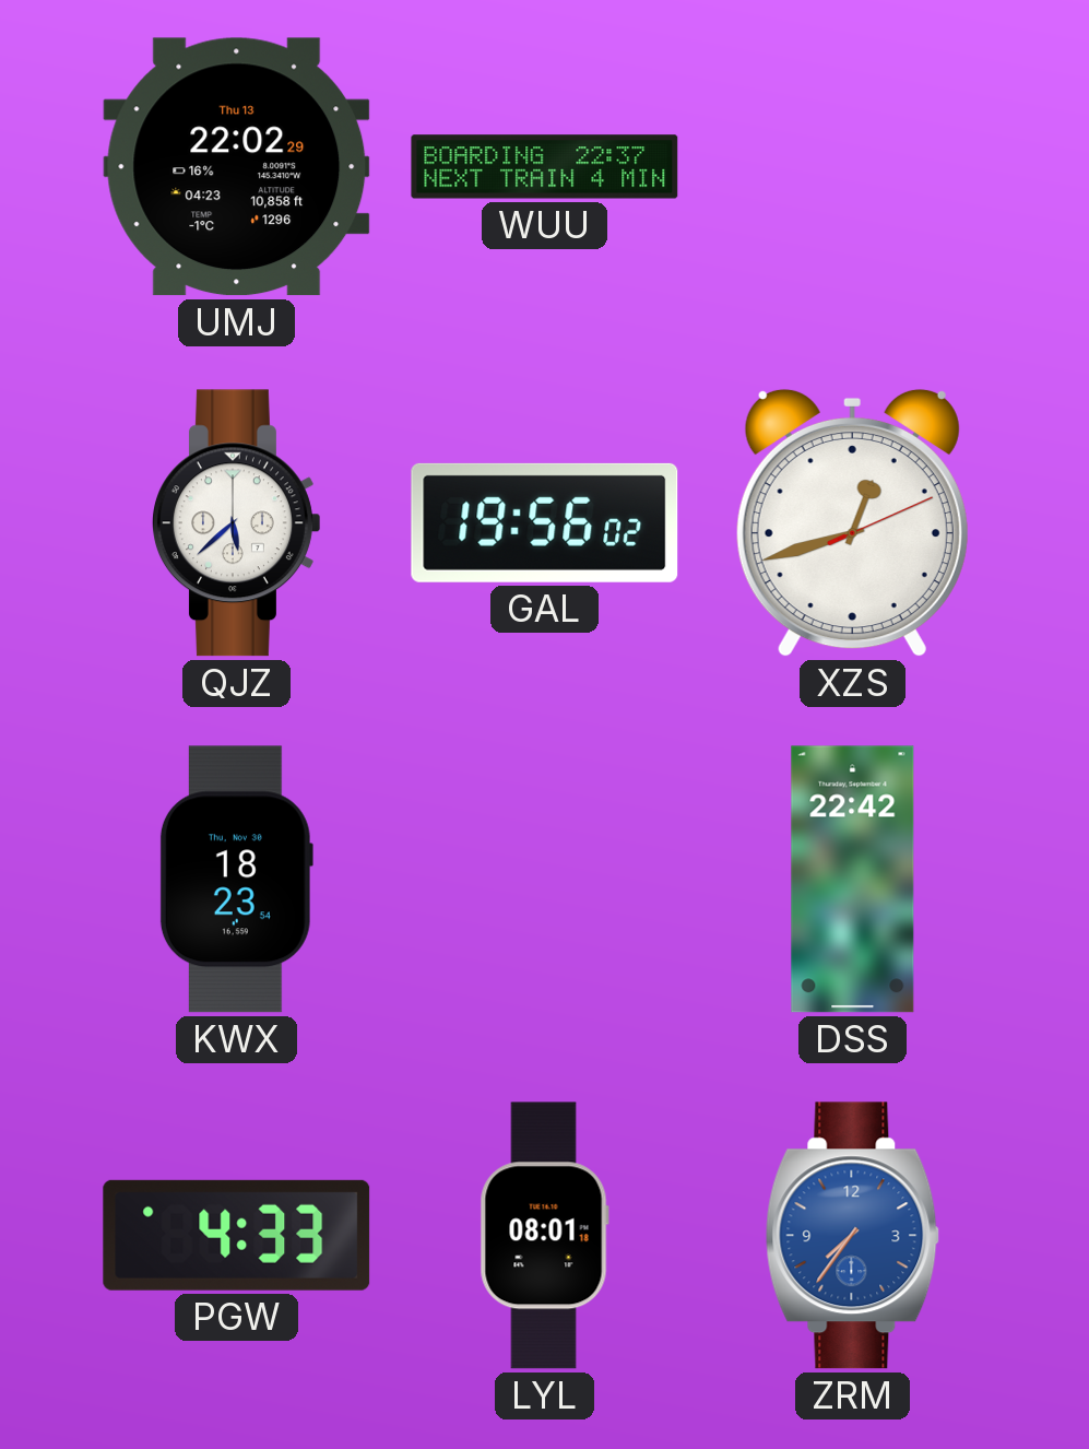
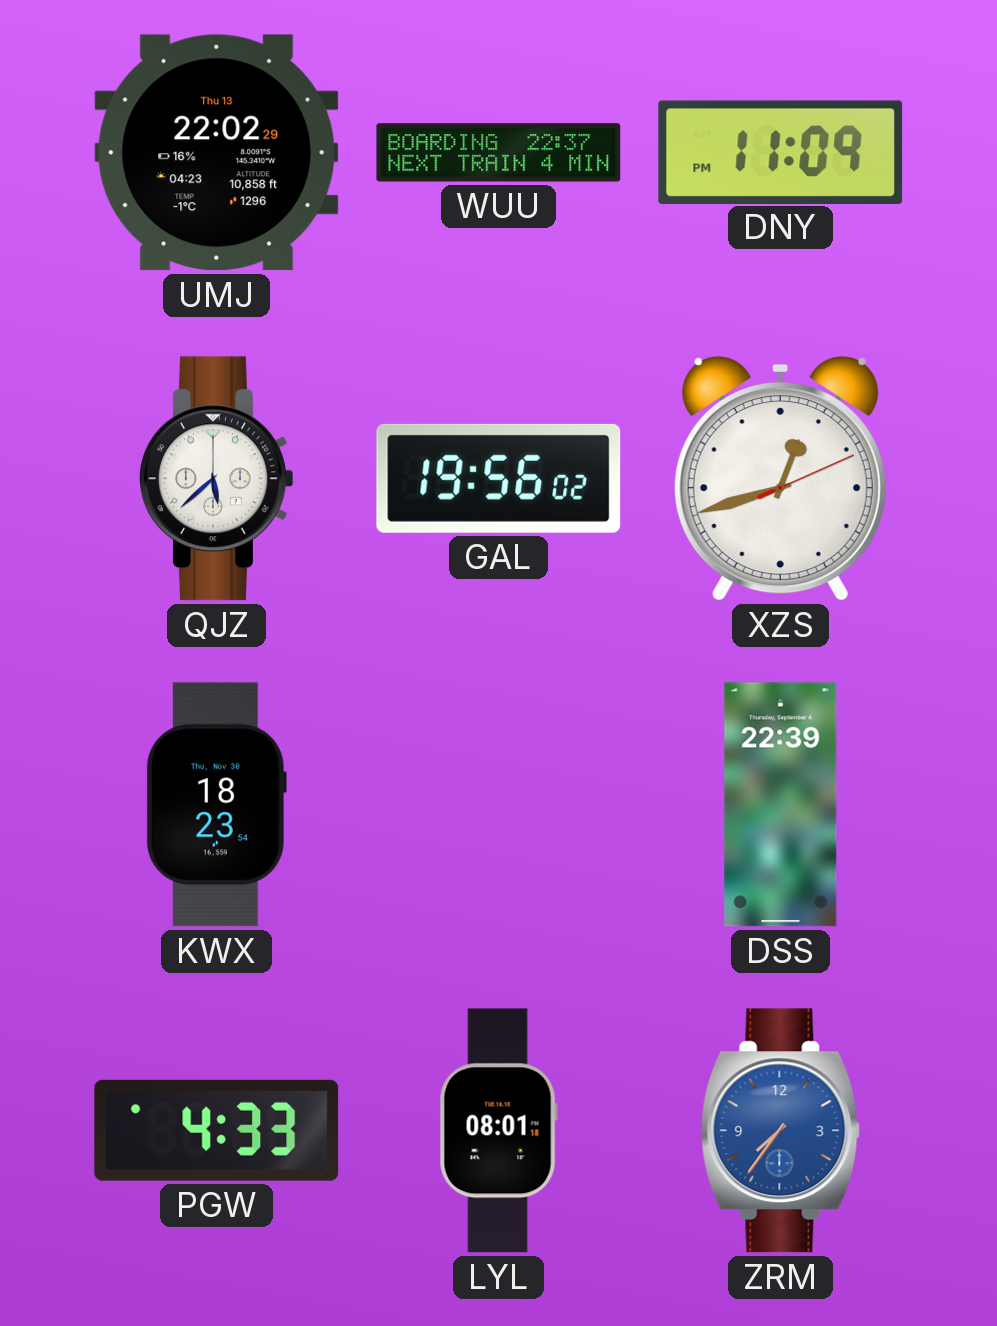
DNY: none -> 11:09 (781, 152)
DSS: 22:42 -> 22:39 (781, 805)
